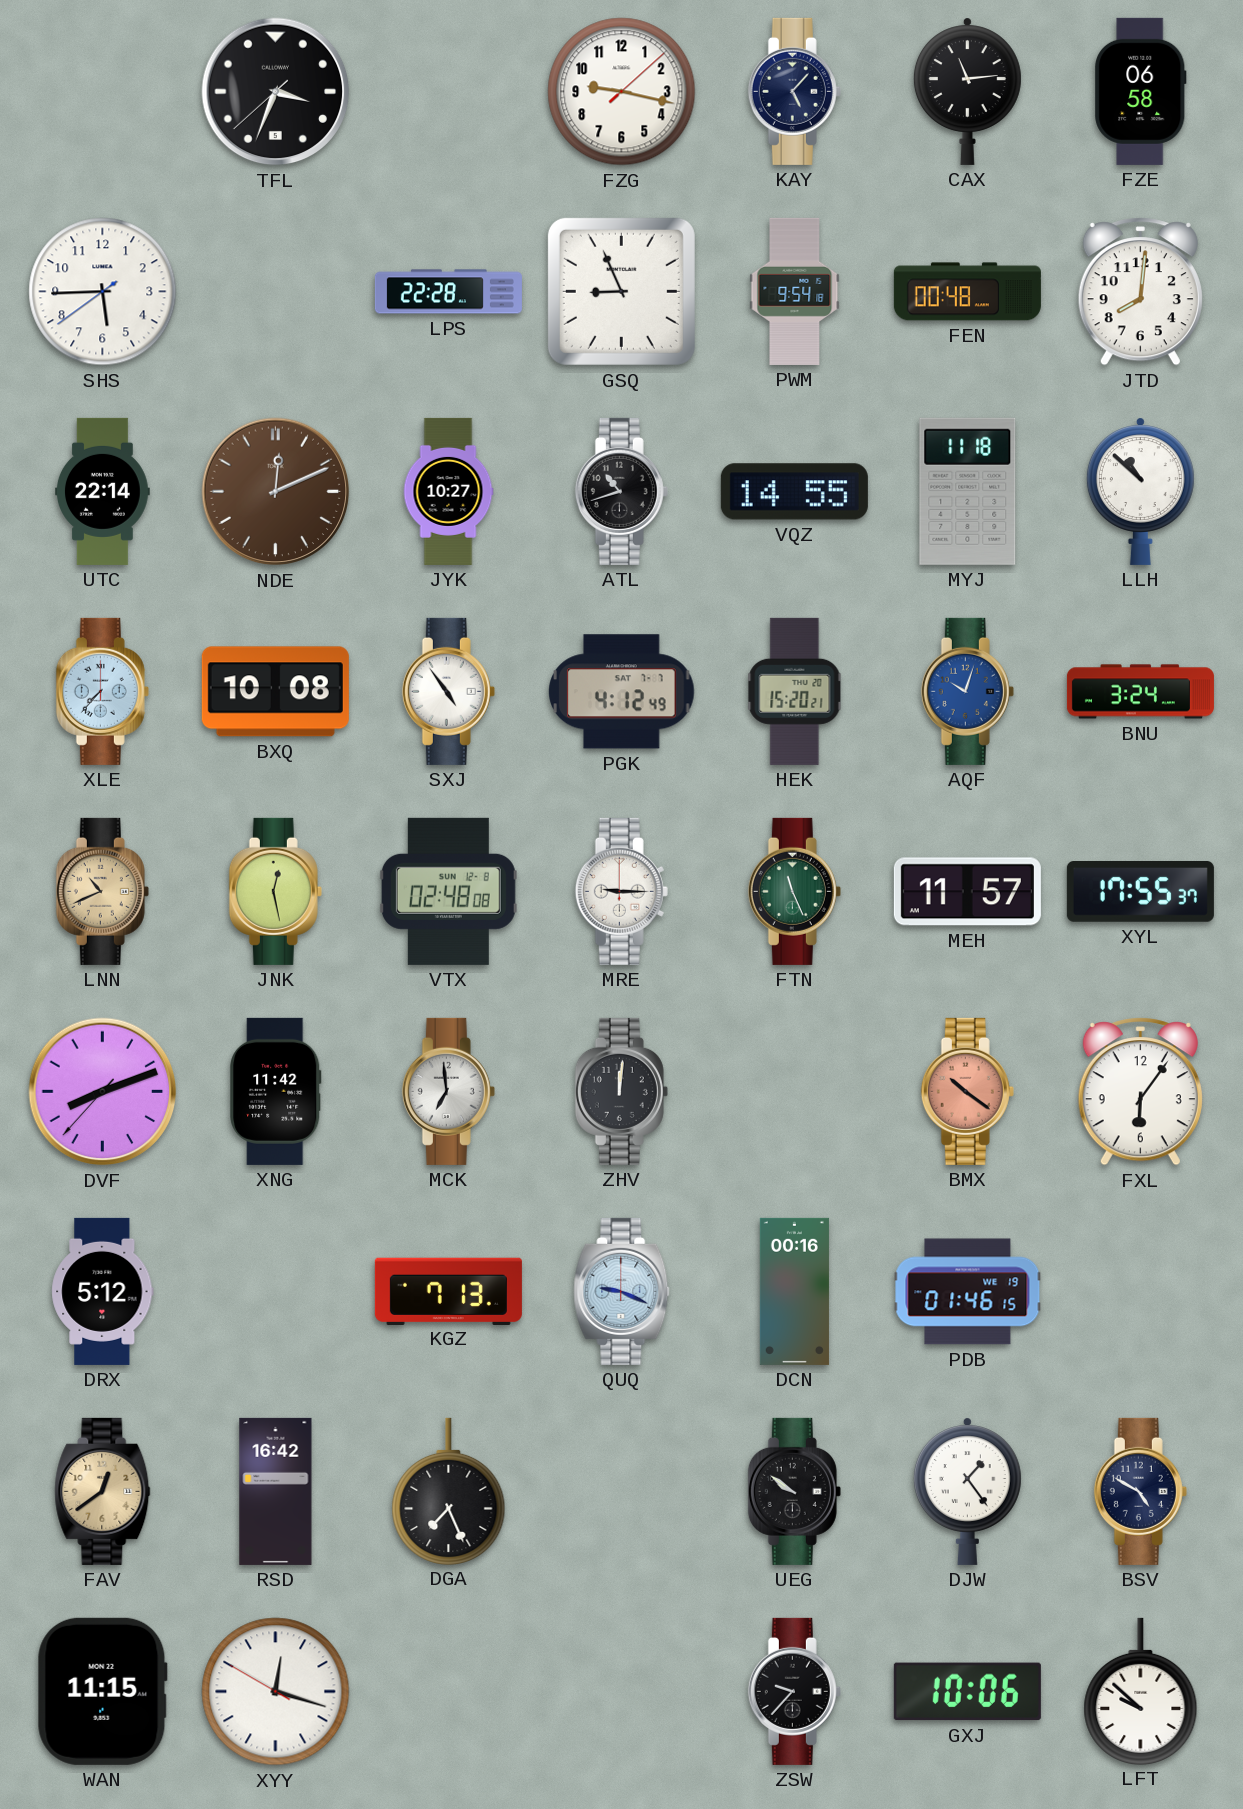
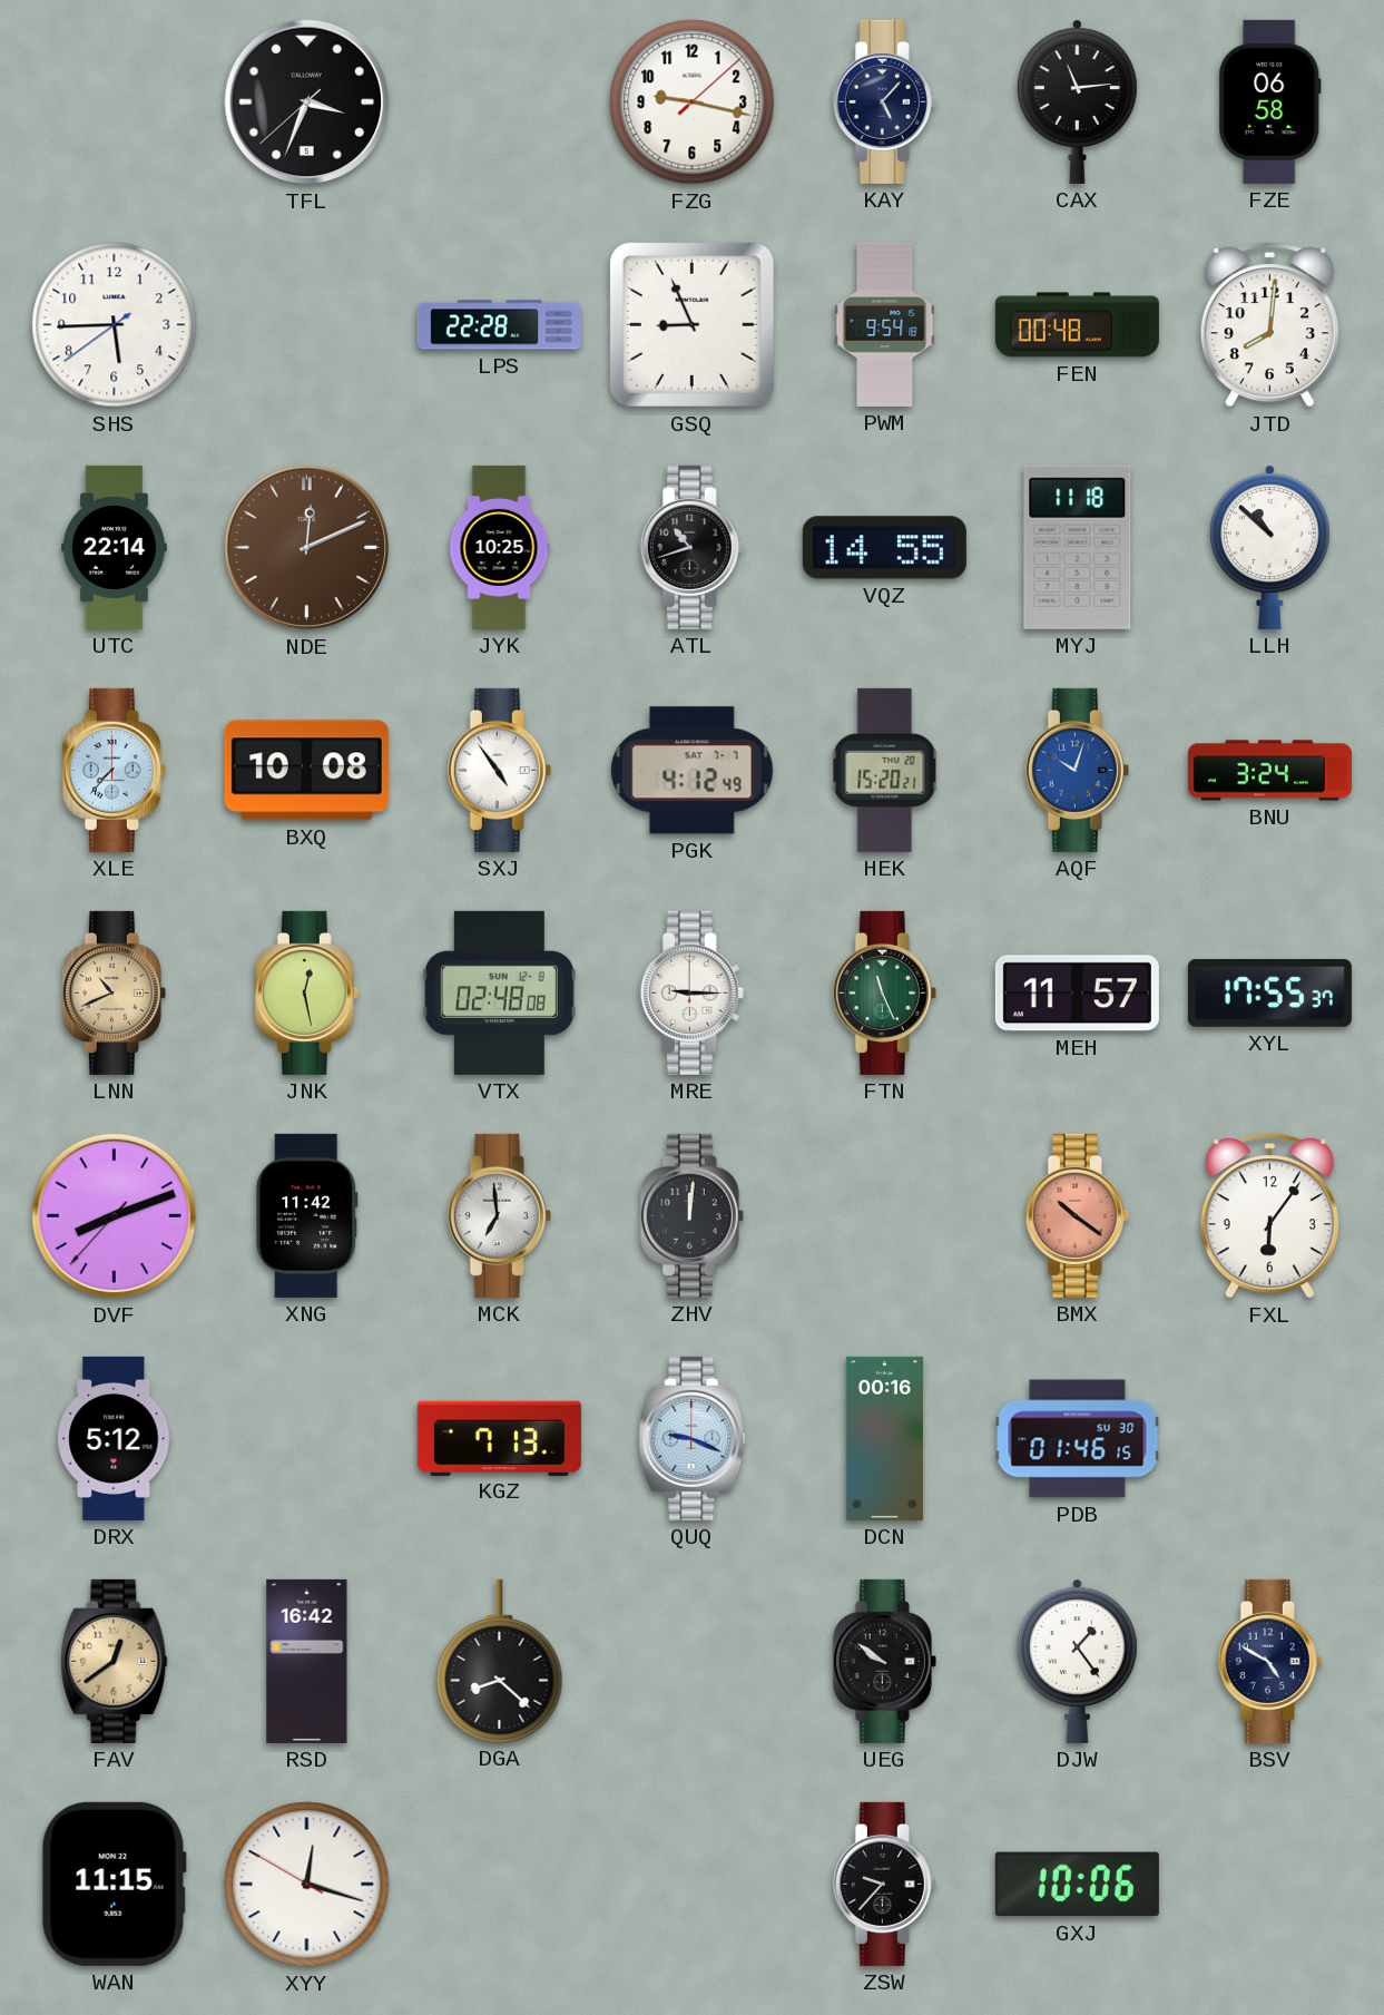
JYK: 10:27 -> 10:25 (499, 547)
PDB date: WE 19 -> SU 30 (1078, 1439)
DGA: 7:26 -> 8:22 (500, 1661)
LFT: 9:52 -> none (1141, 1691)
